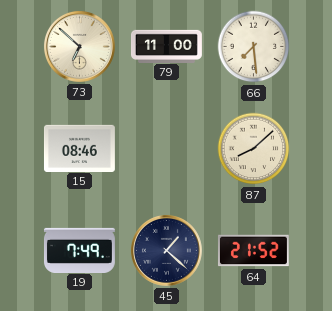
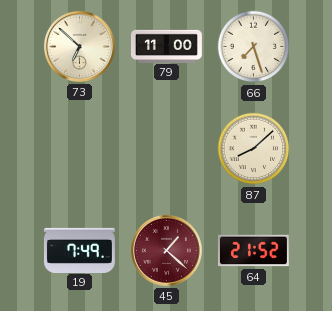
66: 7:29 -> 7:27 (254, 47)
15: 08:46 -> none (79, 148)
45 dial: navy -> burgundy (166, 250)
